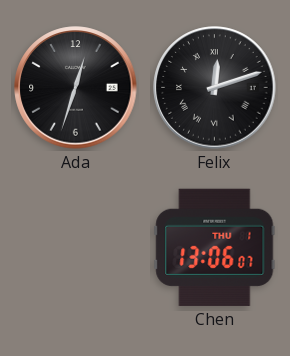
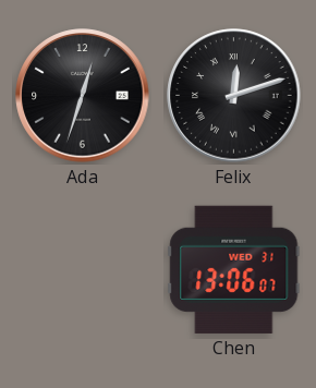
Chen date: THU 1 -> WED 31 (234, 269)
